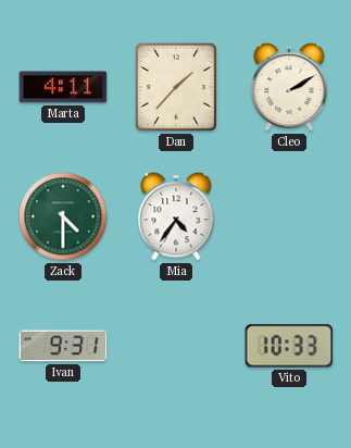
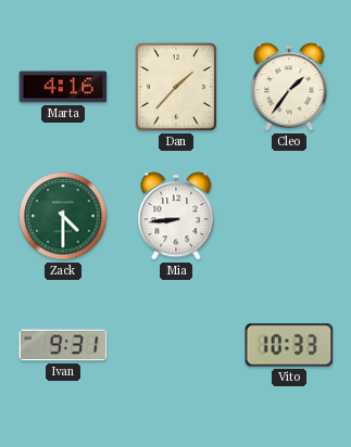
Marta: 4:11 -> 4:16 (63, 87)
Cleo: 2:10 -> 1:36 (289, 87)
Mia: 4:36 -> 8:44 (176, 216)
